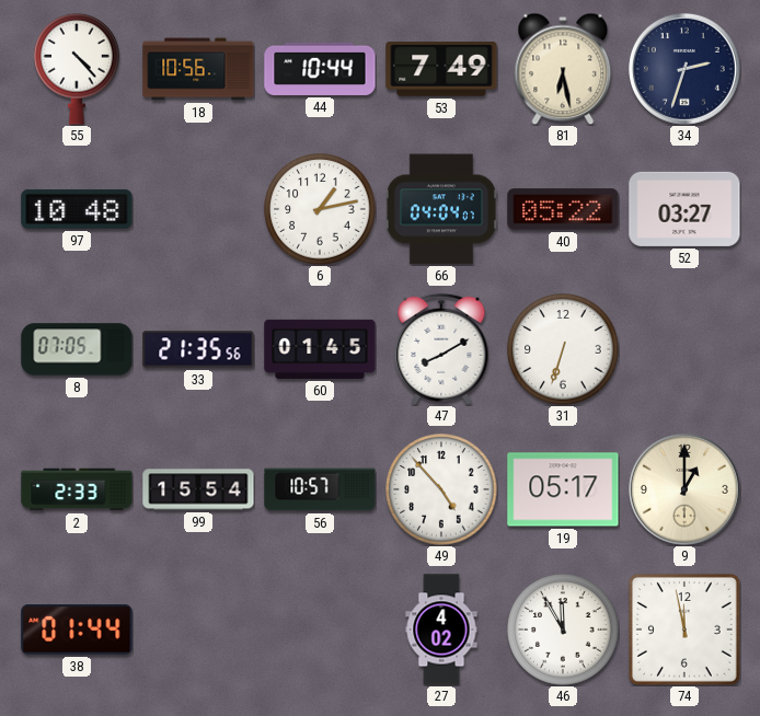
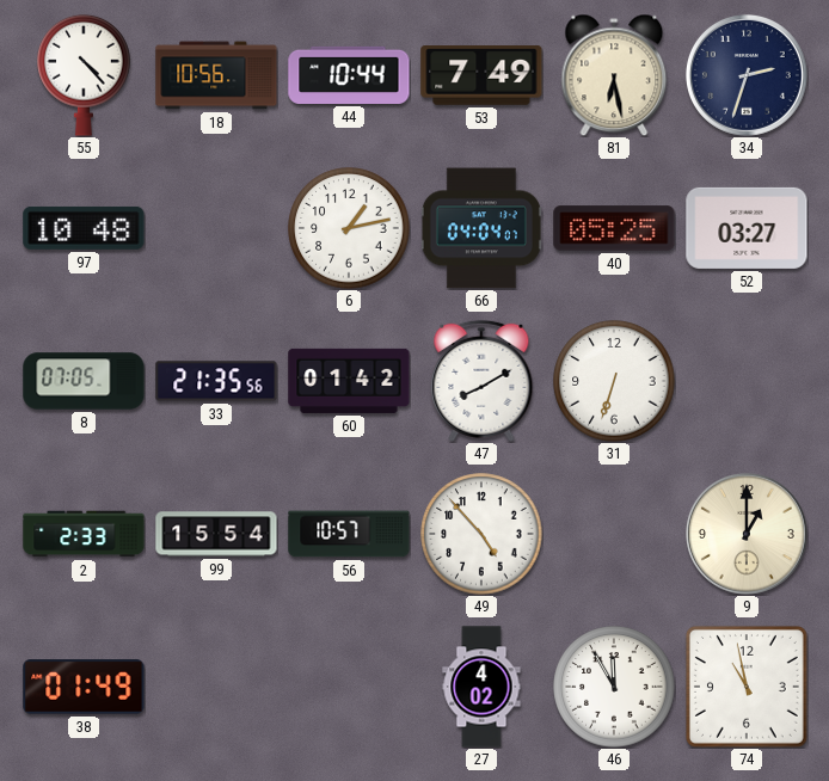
40: 05:22 -> 05:25 (614, 228)
60: 01:45 -> 01:42 (349, 381)
19: 05:17 -> none (563, 489)
38: 01:44 -> 01:49 (84, 687)
74: 11:58 -> 10:58 (747, 687)
